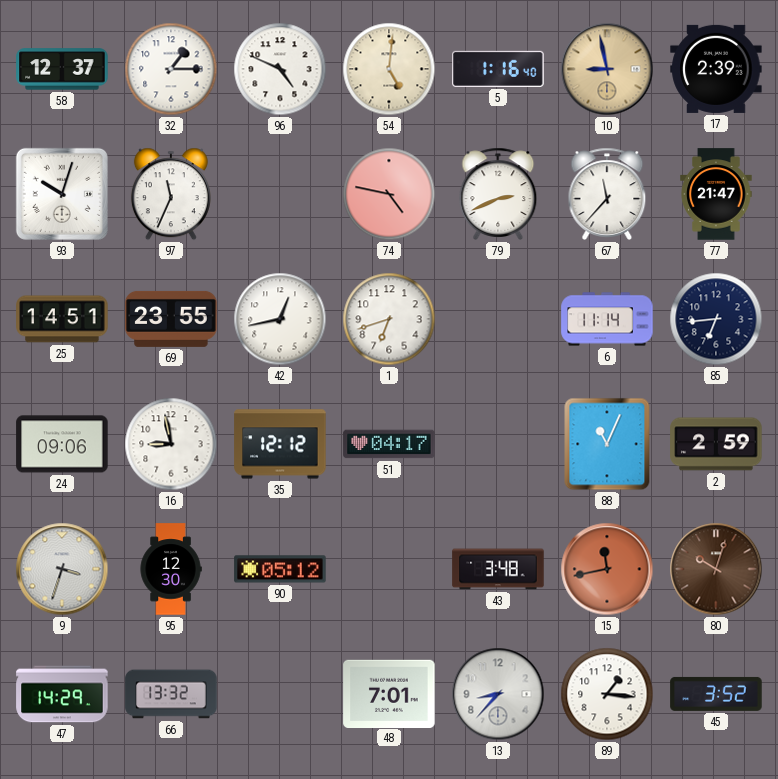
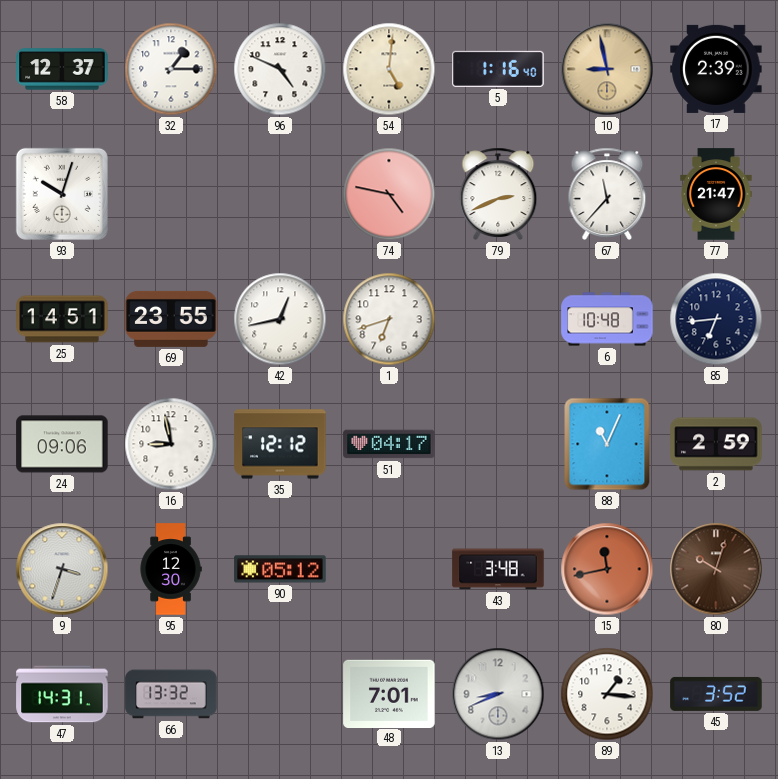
97: 11:34 -> none (171, 194)
6: 11:14 -> 10:48 (607, 319)
47: 14:29 -> 14:31 (62, 694)
13: 8:37 -> 8:41 (498, 694)
